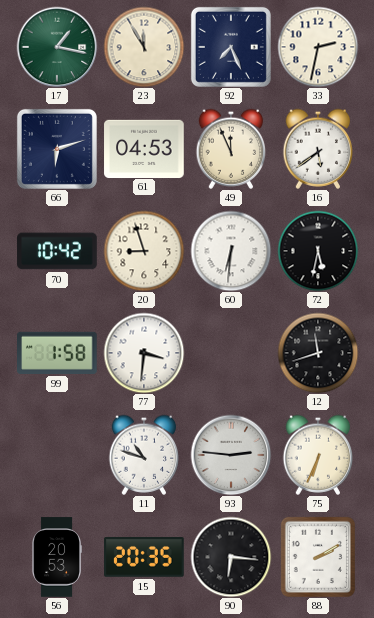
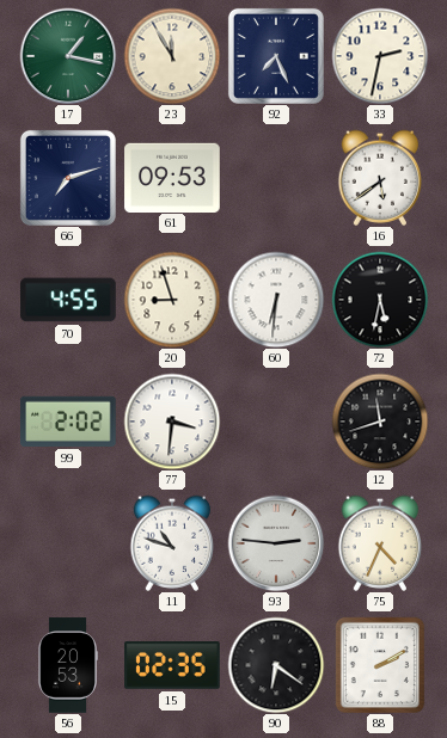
66: 6:12 -> 7:12 (68, 178)
61: 04:53 -> 09:53 (172, 177)
49: 11:56 -> none (231, 149)
70: 10:42 -> 4:55 (68, 300)
99: 1:58 -> 2:02 (69, 422)
75: 6:34 -> 4:34 (380, 543)
15: 20:35 -> 02:35 (172, 666)
90: 6:16 -> 6:21 (276, 665)
